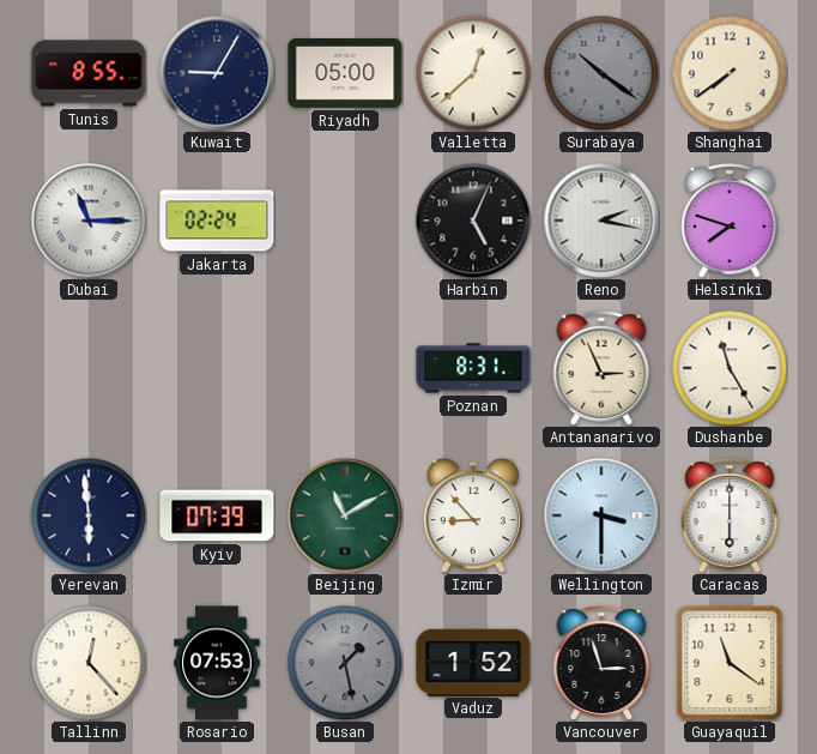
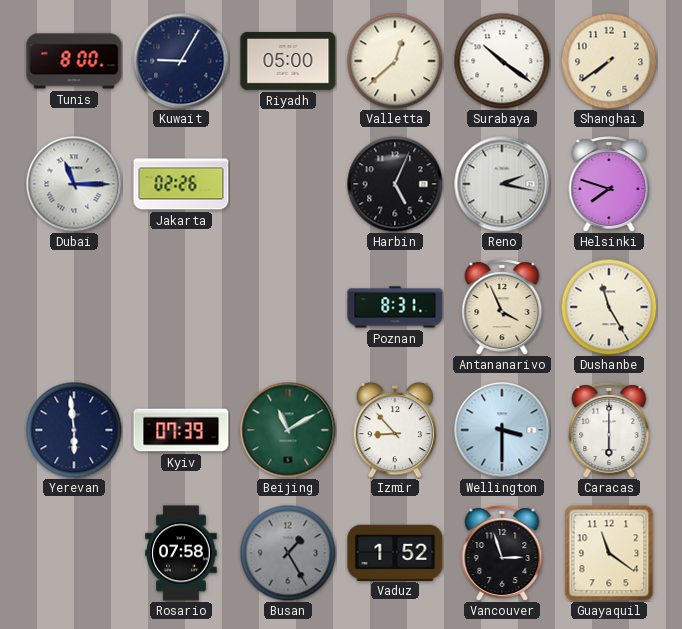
Tunis: 8:55 -> 8:00 (74, 61)
Surabaya dial: grey -> white (502, 61)
Jakarta: 02:24 -> 02:26 (181, 184)
Antananarivo: 2:56 -> 3:56 (502, 307)
Tallinn: 12:23 -> none (89, 663)
Rosario: 07:53 -> 07:58 (181, 553)
Busan: 1:28 -> 1:25 (288, 553)
